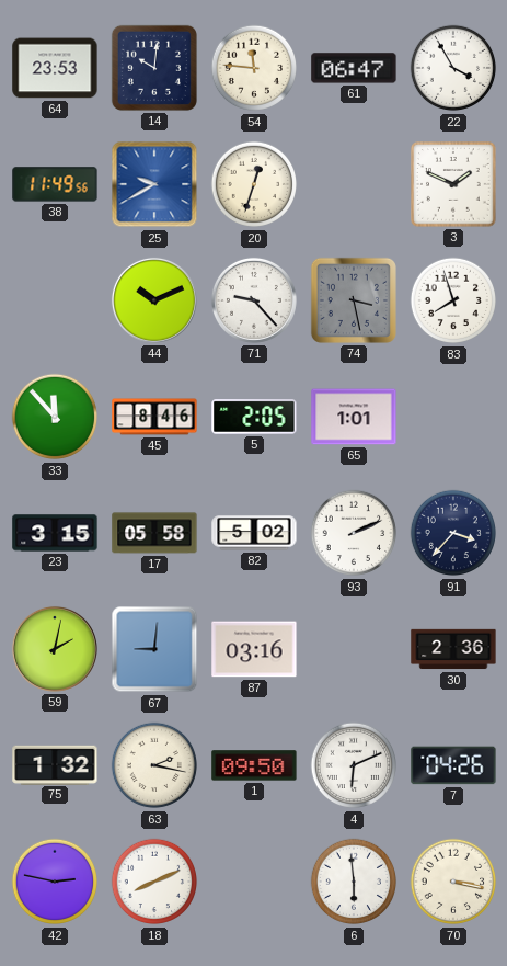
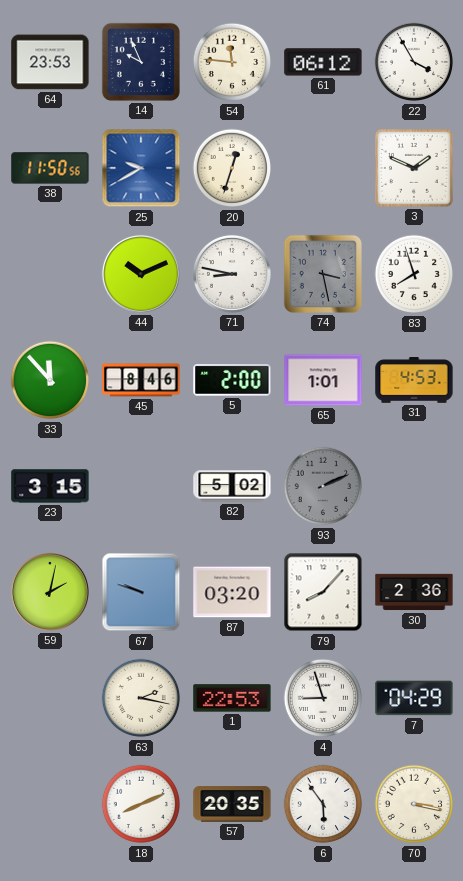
14: 10:01 -> 9:56 (141, 62)
61: 06:47 -> 06:12 (323, 62)
38: 11:49 -> 11:50 (50, 168)
71: 9:23 -> 8:47 (232, 274)
5: 2:05 -> 2:00 (232, 381)
31: none -> 4:53 (414, 380)
17: 05:58 -> none (154, 533)
93 dial: white -> grey (323, 486)
91: 3:37 -> none (453, 533)
67: 9:01 -> 9:48 (141, 592)
87: 03:16 -> 03:20 (232, 592)
79: none -> 8:07 (323, 592)
75: 1:32 -> none (55, 764)
1: 09:50 -> 22:53 (232, 698)
4: 6:11 -> 8:57 (323, 698)
7: 04:26 -> 04:29 (414, 698)
42: 2:47 -> none (55, 882)
57: none -> 20:35 (232, 804)
6: 5:59 -> 5:54 (323, 804)
